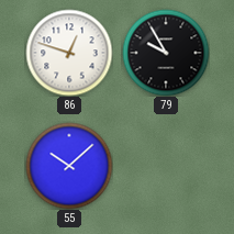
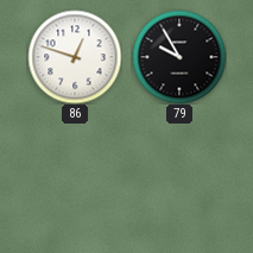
55: 10:08 -> none (69, 166)
